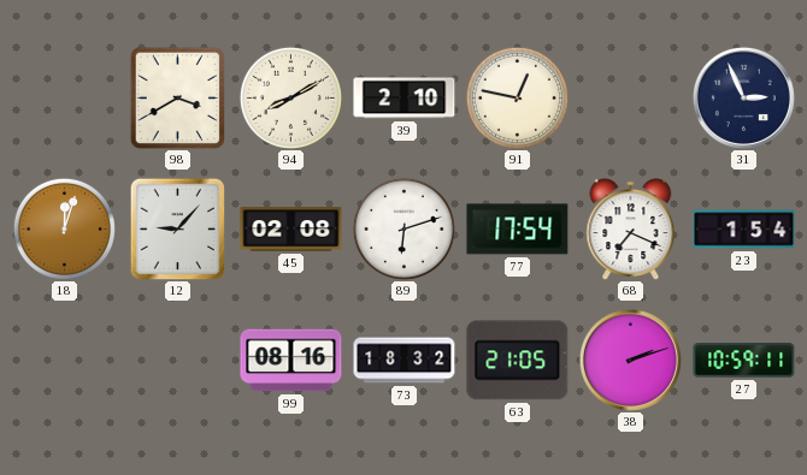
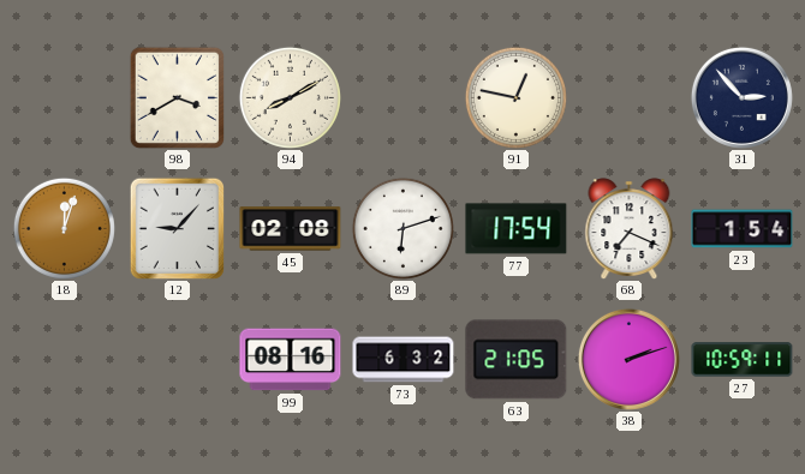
39: 2:10 -> none (405, 99)
31: 2:56 -> 2:53 (741, 97)
73: 18:32 -> 6:32 (404, 360)
